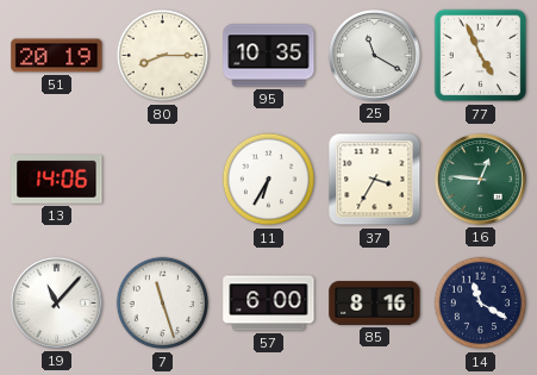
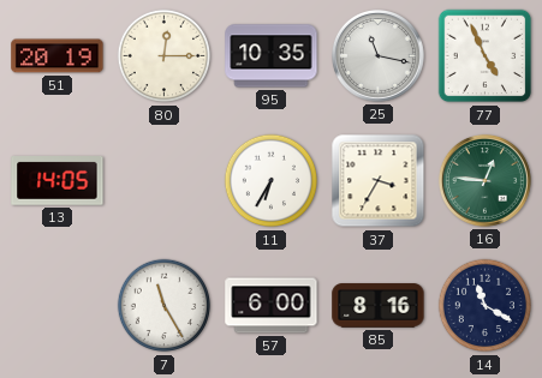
80: 8:15 -> 12:15 (165, 56)
25: 11:20 -> 11:17 (377, 55)
13: 14:06 -> 14:05 (58, 181)
19: 11:07 -> none (56, 302)
7: 11:27 -> 11:25 (165, 306)
